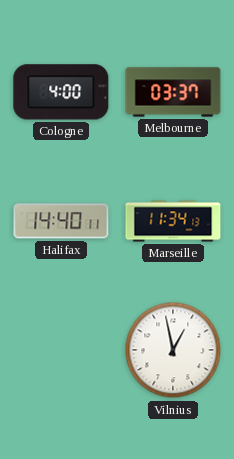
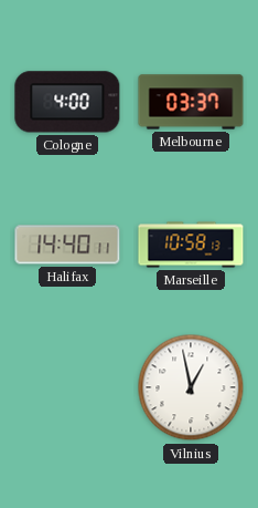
Marseille: 11:34 -> 10:58 (191, 245)
